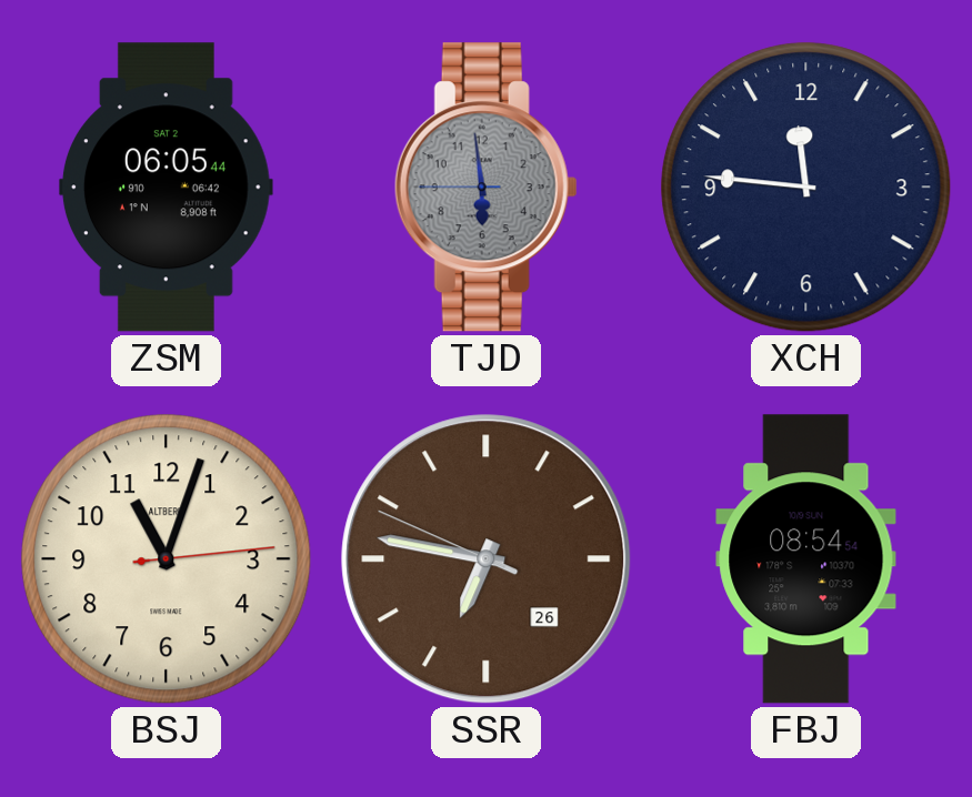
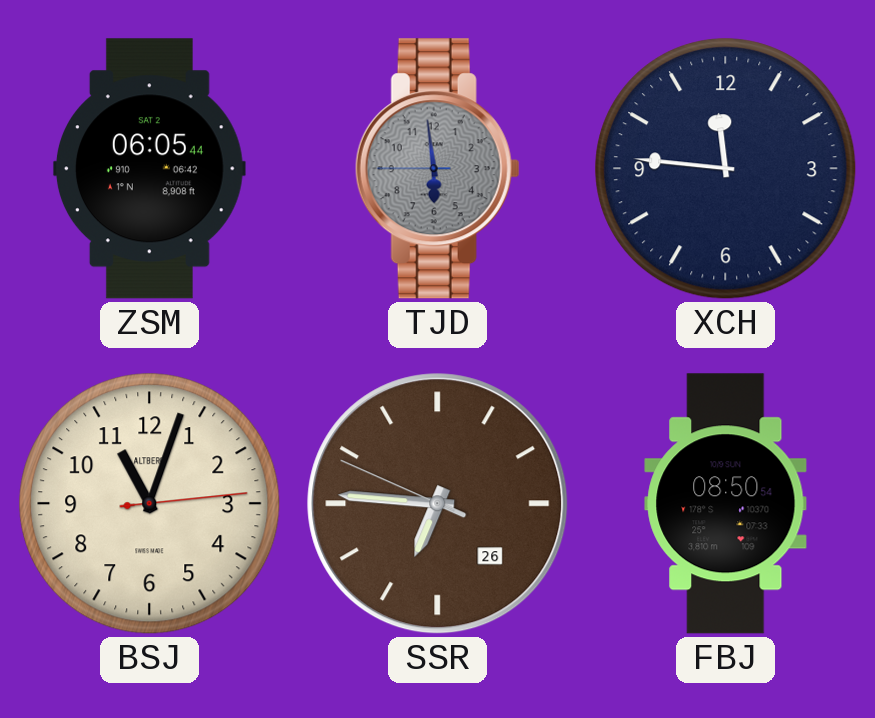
SSR: 6:46 -> 6:45 (438, 504)
FBJ: 08:54 -> 08:50 (726, 504)
